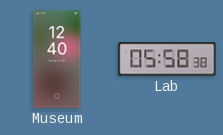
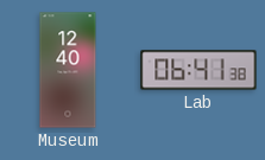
Lab: 05:58 -> 06:41 (198, 70)
